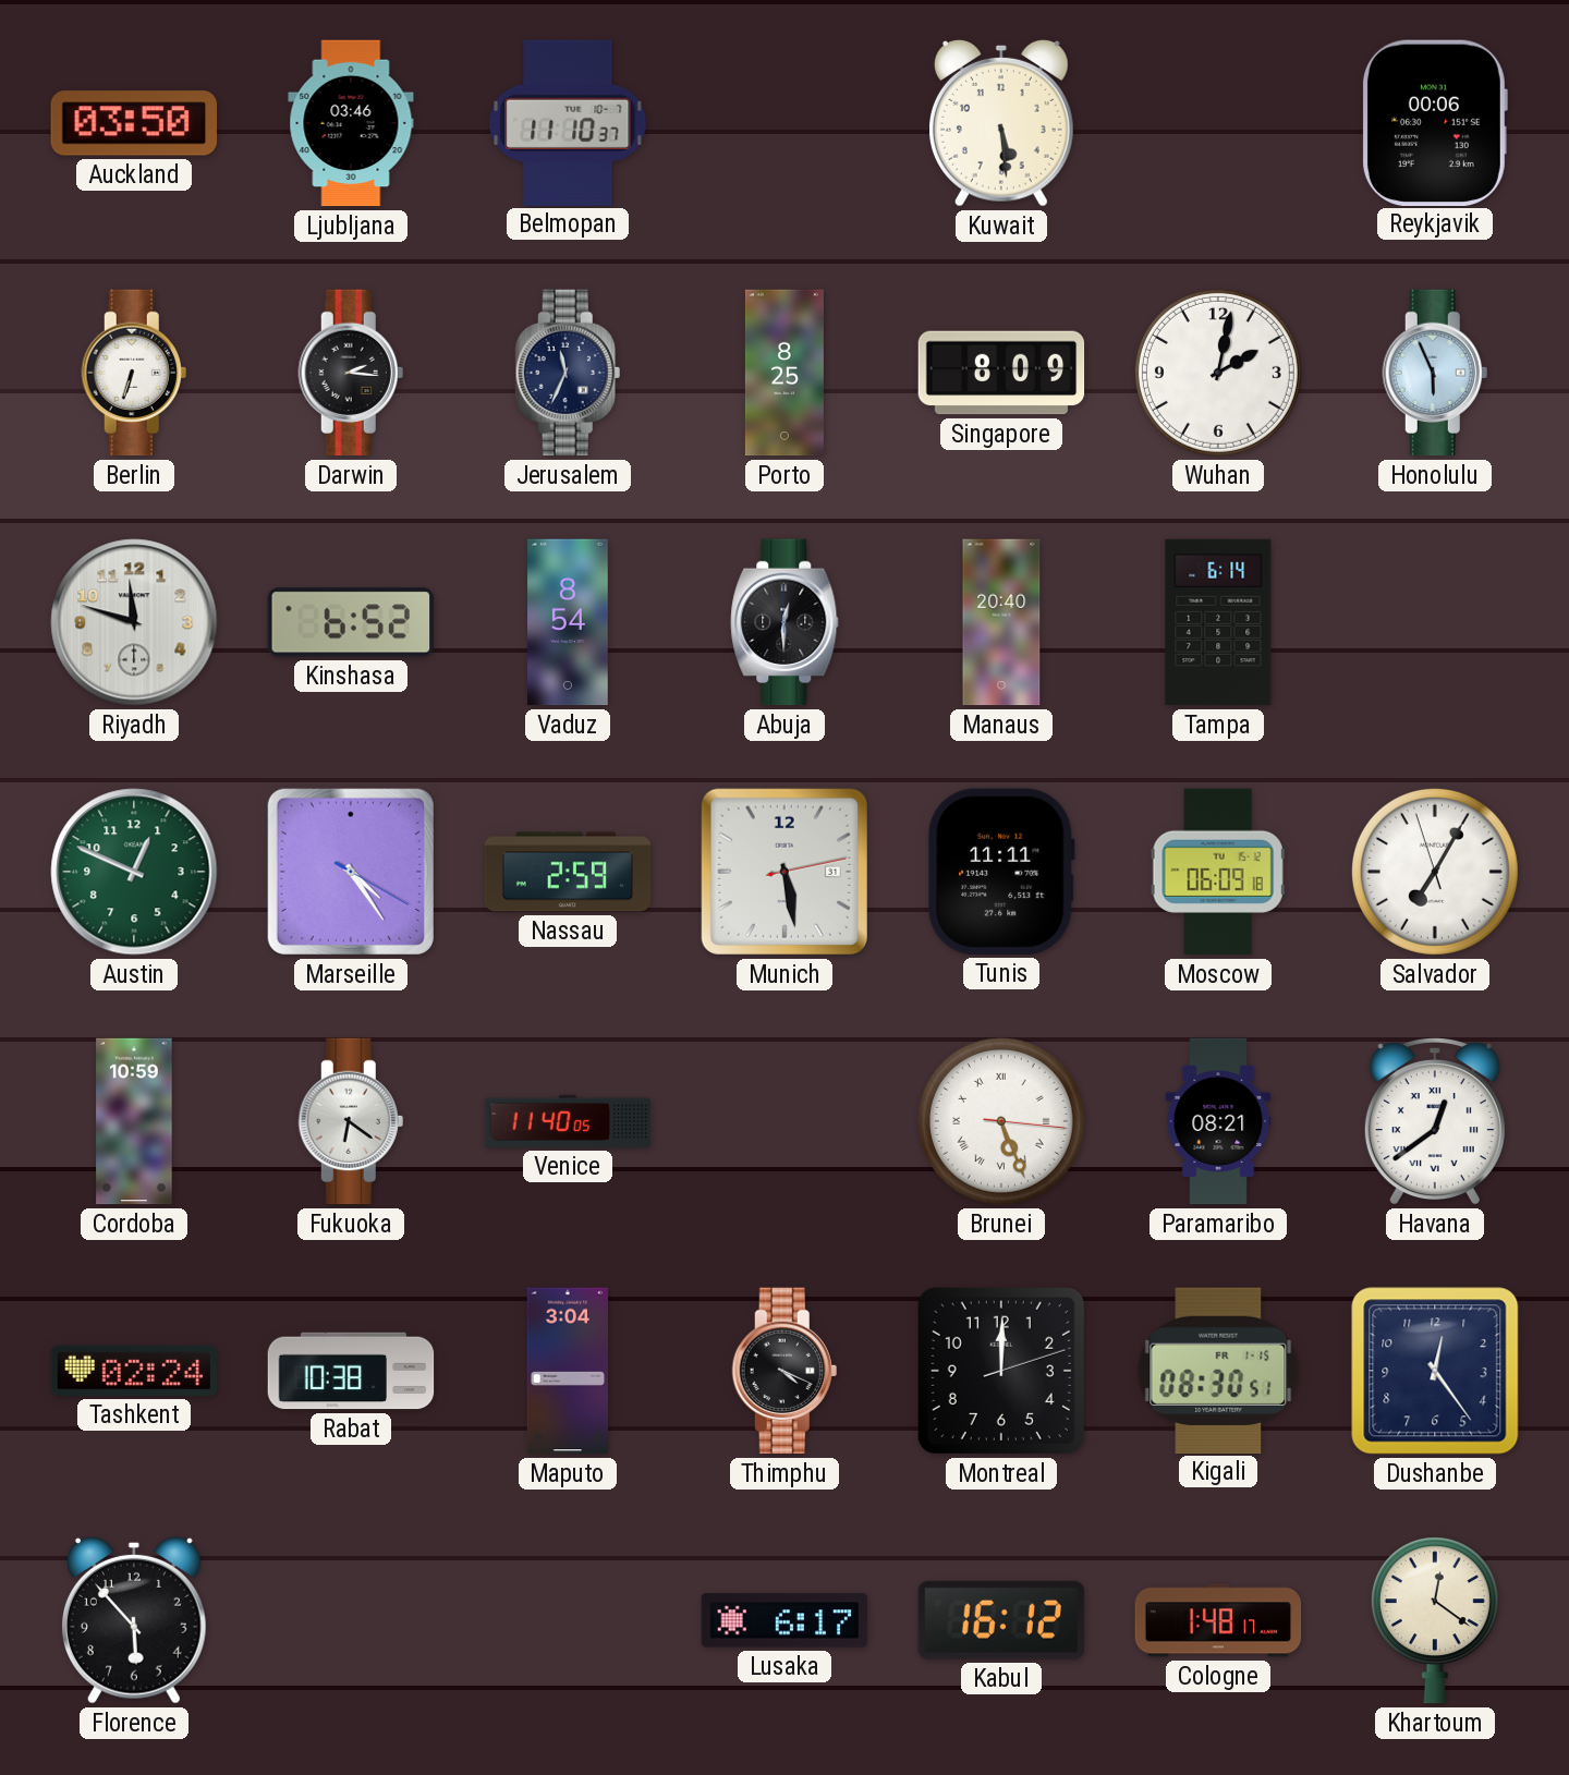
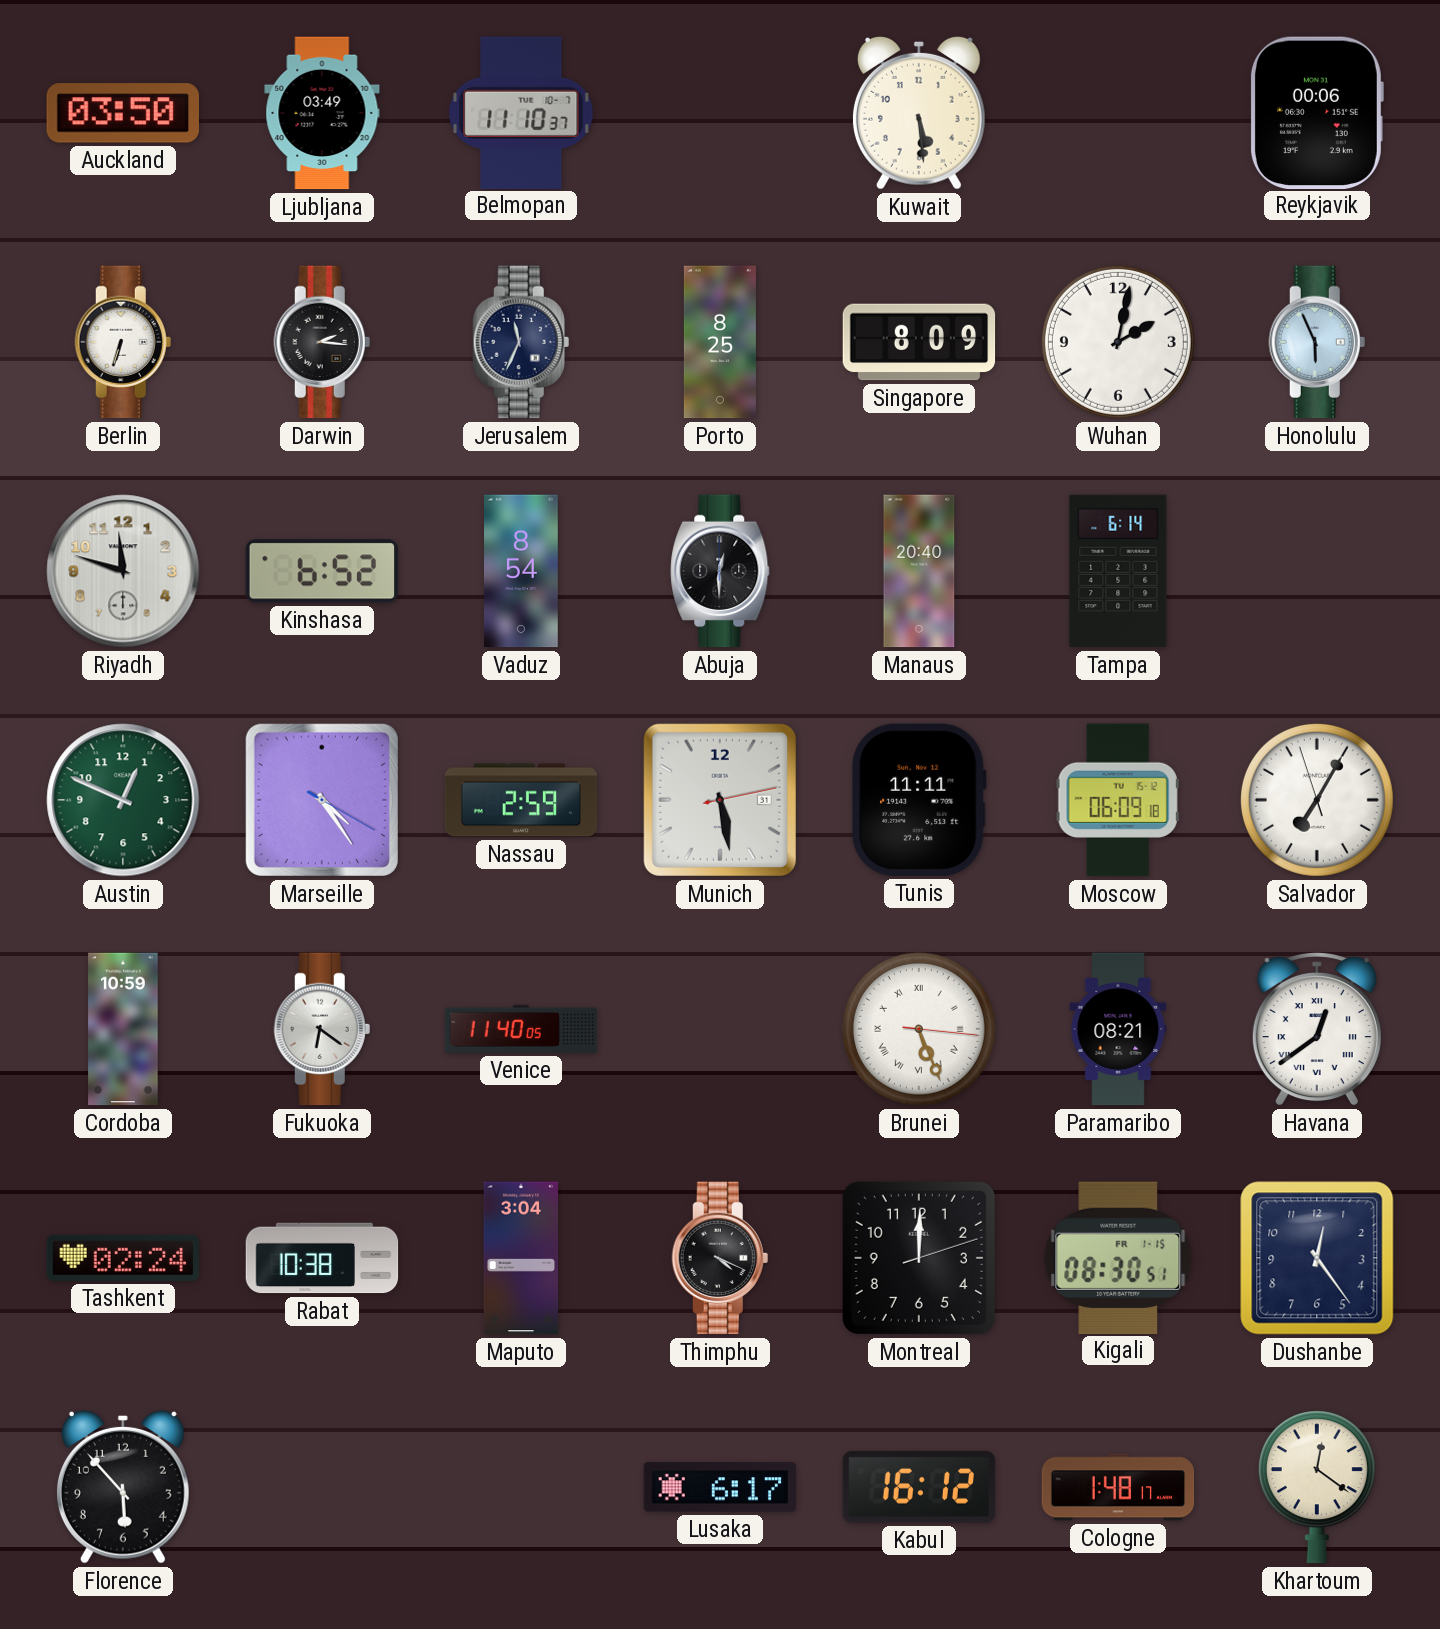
Ljubljana: 03:46 -> 03:49 (322, 113)
